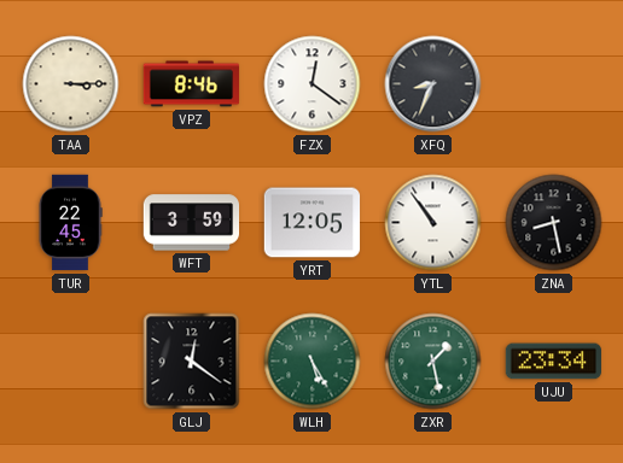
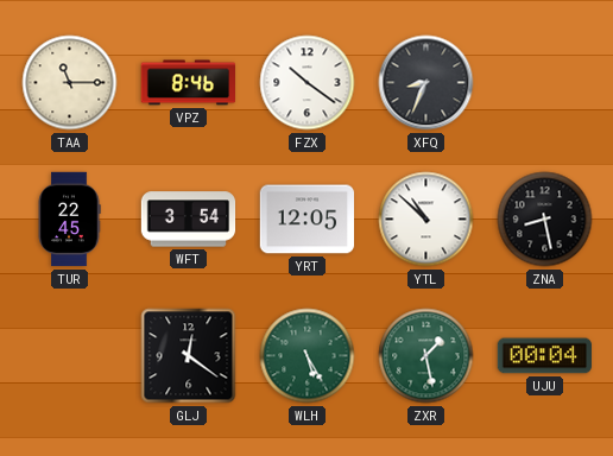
TAA: 3:15 -> 11:15 (70, 83)
FZX: 12:21 -> 10:21 (308, 83)
WFT: 3:59 -> 3:54 (189, 220)
YTL: 10:54 -> 10:52 (426, 220)
UJU: 23:34 -> 00:04 (545, 356)
